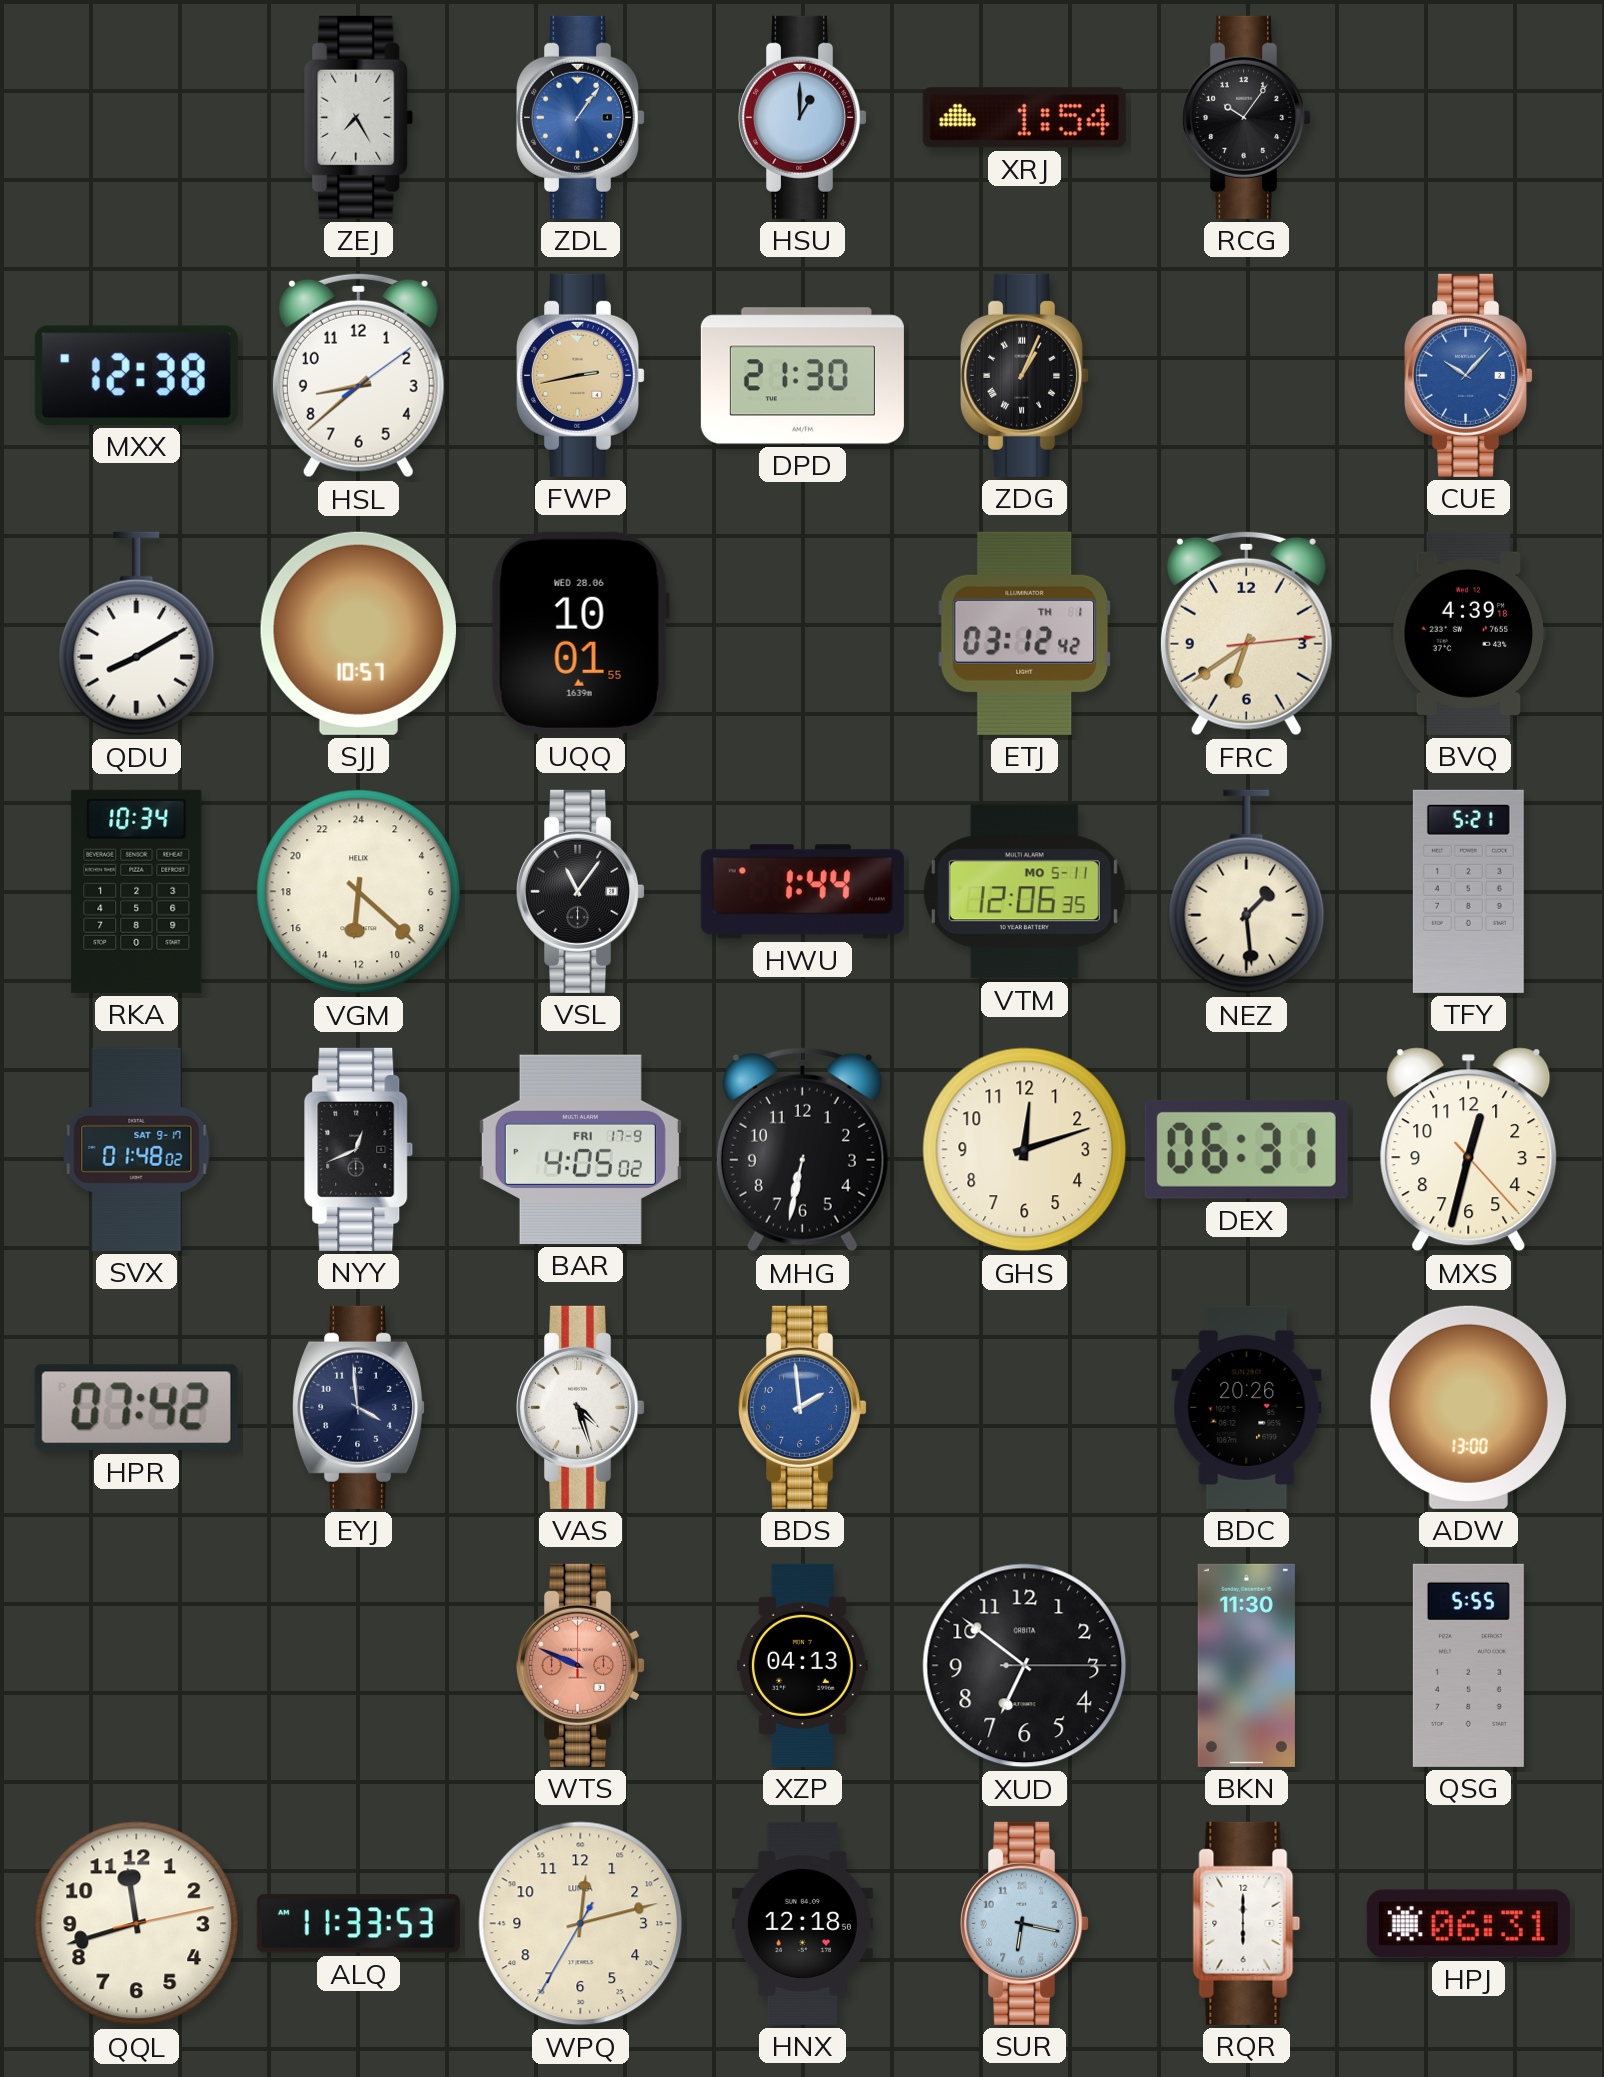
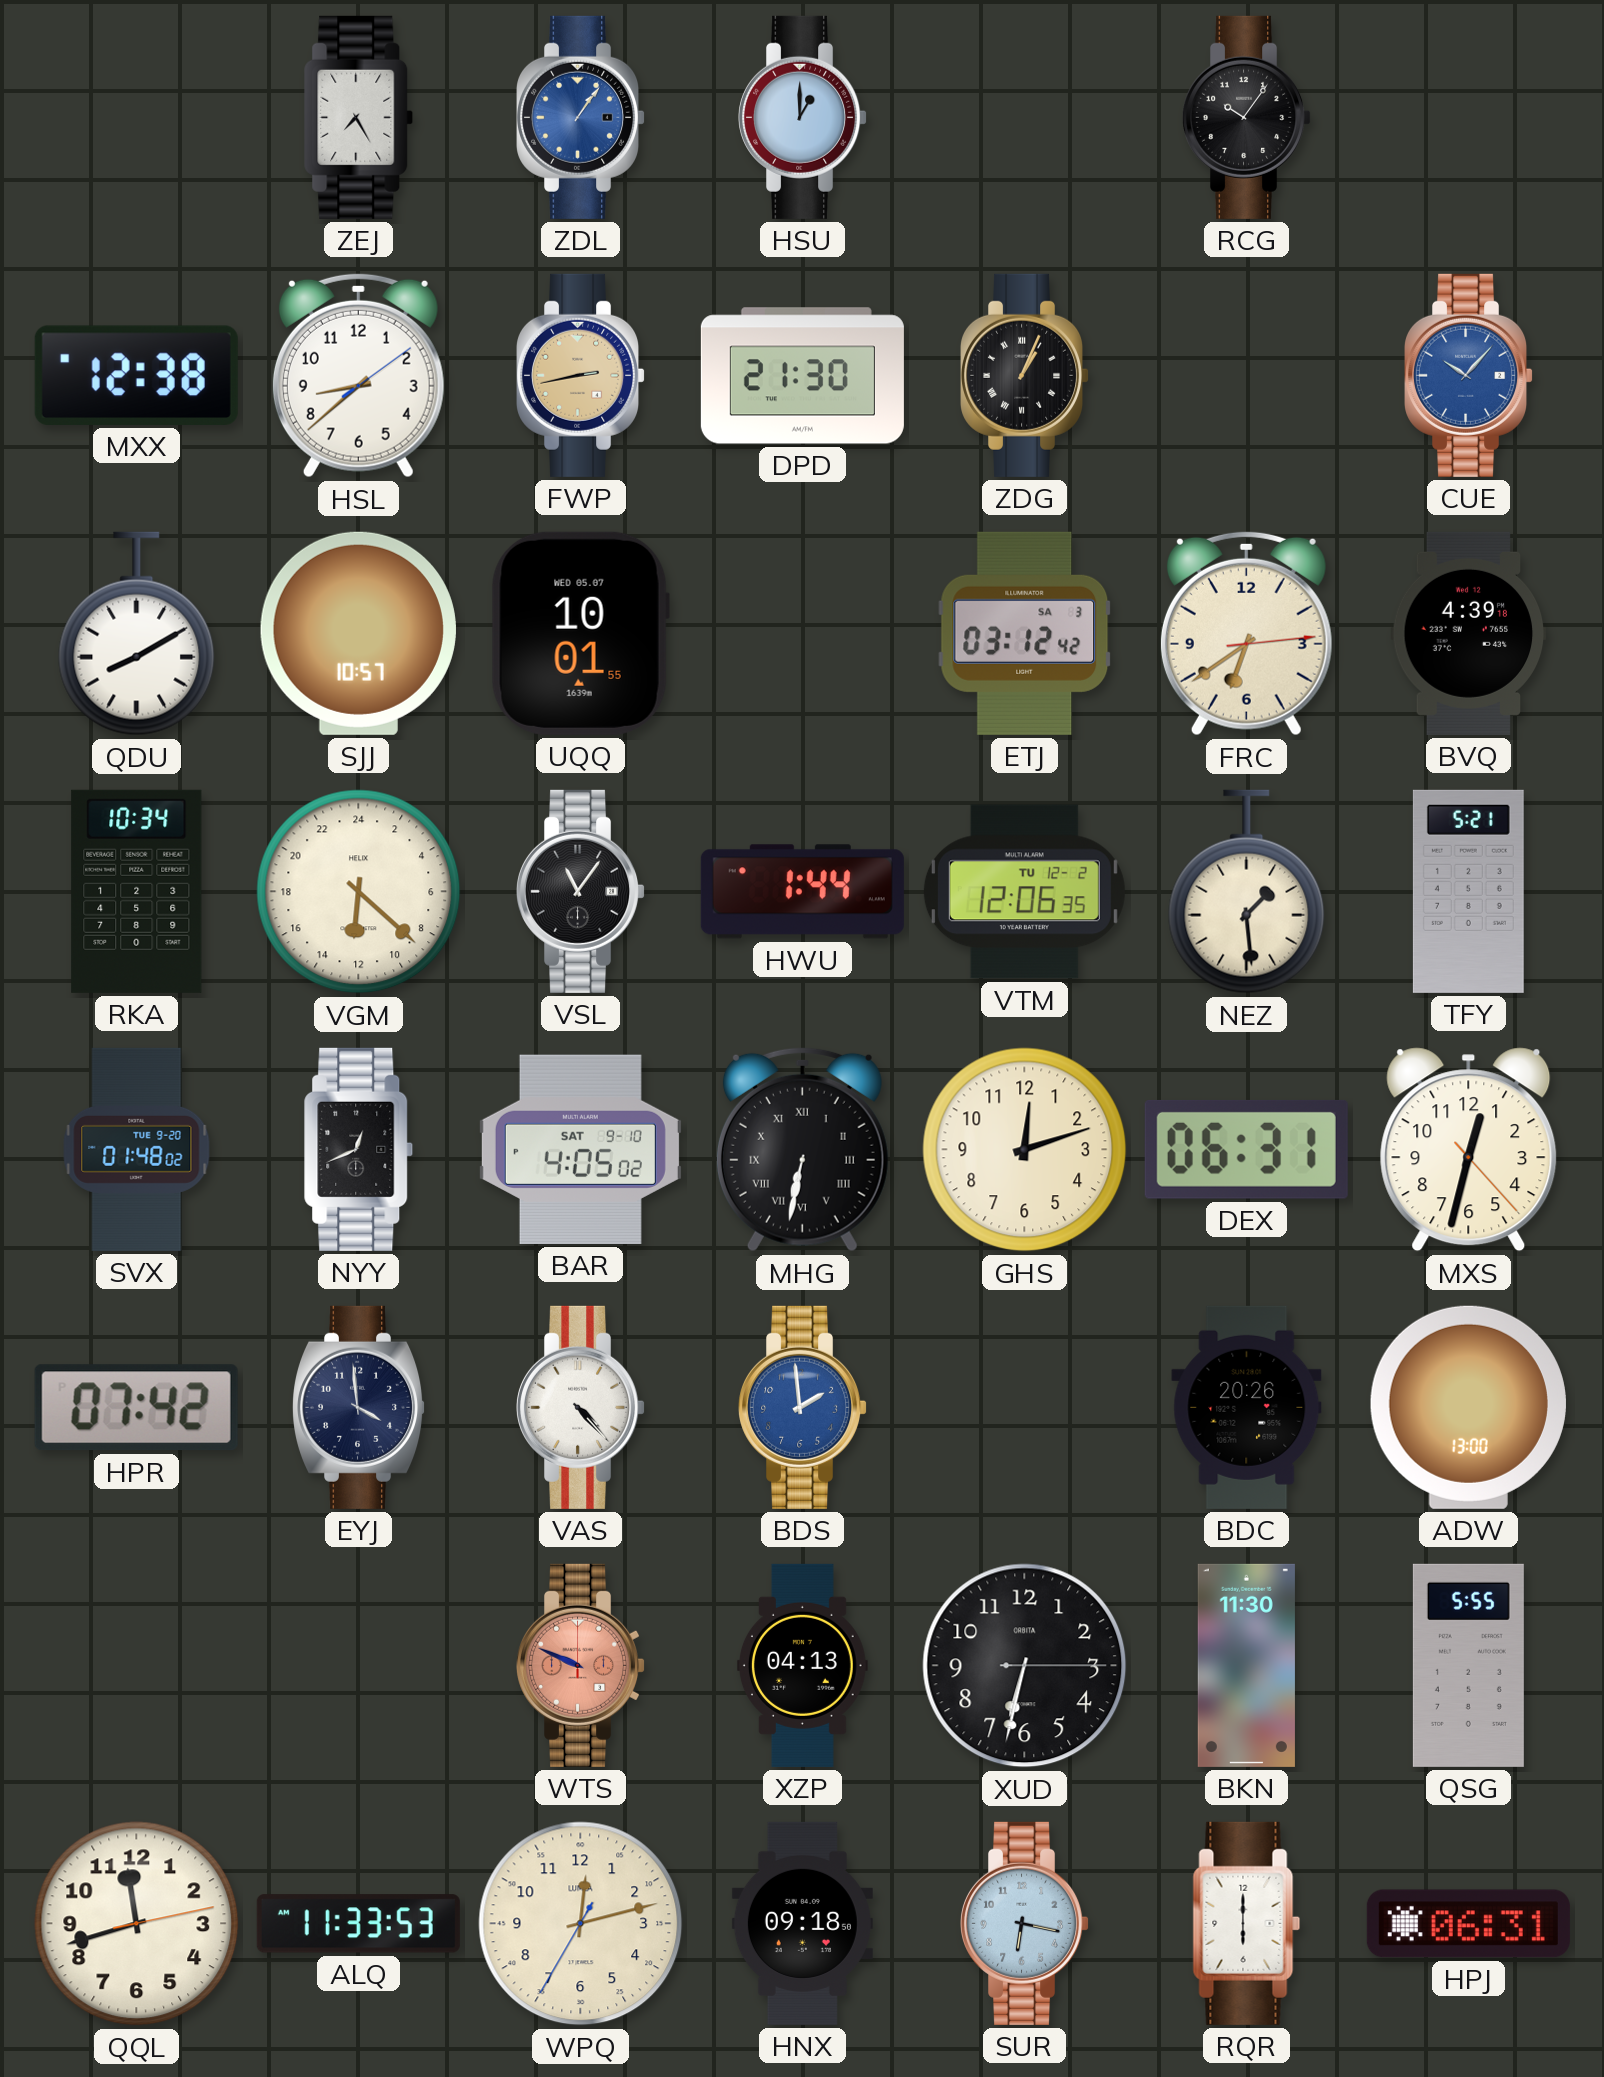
XRJ: 1:54 -> none (1024, 118)
UQQ date: WED 28.06 -> WED 05.07 (580, 633)
ETJ date: TH 1 -> SA 3 (1025, 633)
VTM date: MO 5-11 -> TU 12-2 (1024, 892)
SVX date: SAT 9-17 -> TUE 9-20 (137, 1149)
BAR date: FRI 17-9 -> SAT 9-10 (580, 1149)
MHG numerals: Arabic -> Roman (802, 1149)
VAS: 4:27 -> 4:23 (582, 1407)
XUD: 6:51 -> 6:32 (1025, 1666)
HNX: 12:18 -> 09:18 (802, 1923)
